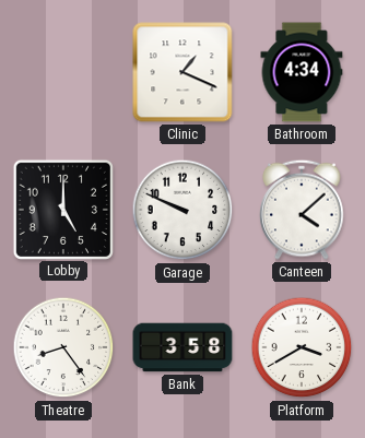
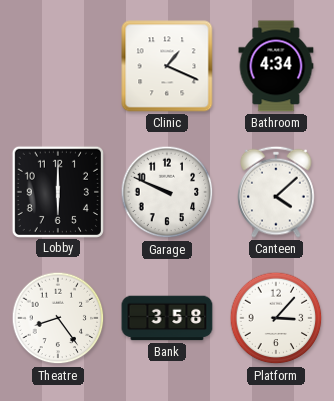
Lobby: 5:00 -> 6:00 (57, 191)
Platform: 3:40 -> 3:07 (276, 318)
